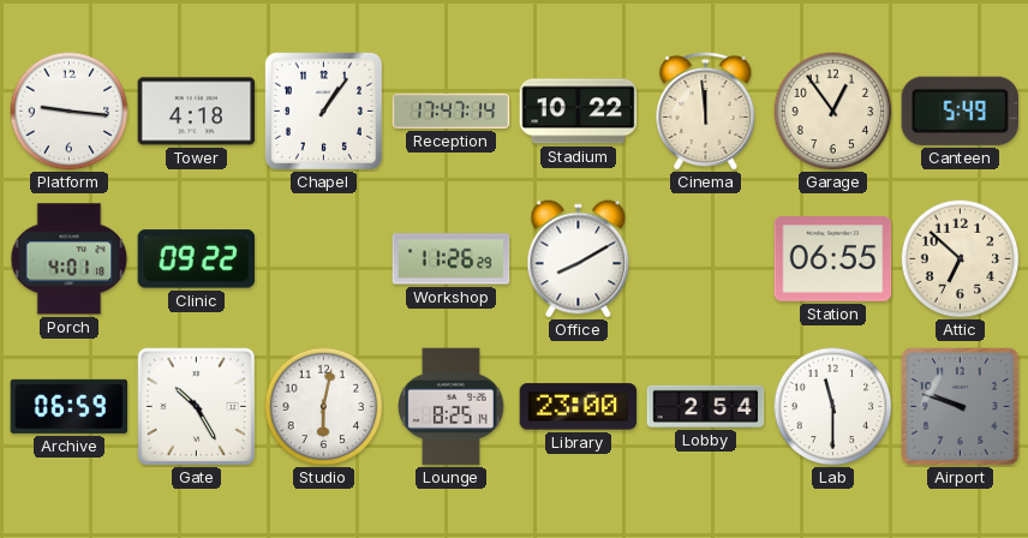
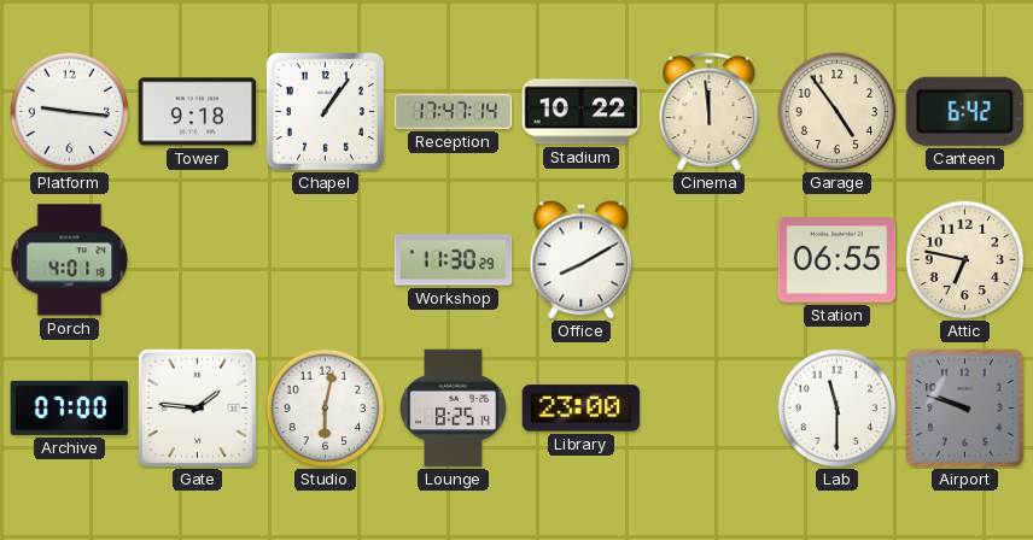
Tower: 4:18 -> 9:18 (198, 112)
Garage: 12:54 -> 4:54 (838, 112)
Canteen: 5:49 -> 6:42 (964, 111)
Clinic: 09:22 -> none (197, 259)
Workshop: 11:26 -> 11:30 (454, 260)
Attic: 6:52 -> 6:47 (965, 260)
Archive: 06:59 -> 07:00 (70, 407)
Gate: 10:25 -> 1:46 (197, 407)
Lobby: 2:54 -> none (706, 406)
